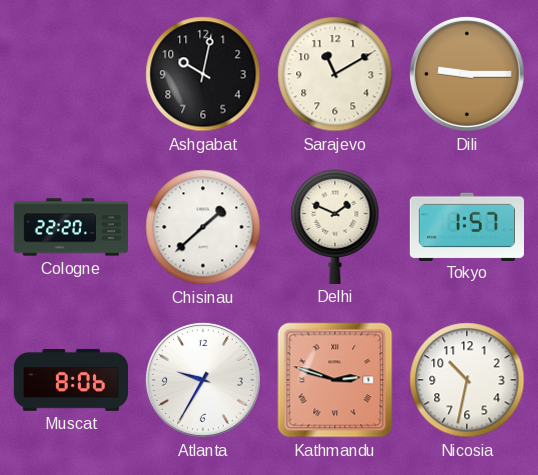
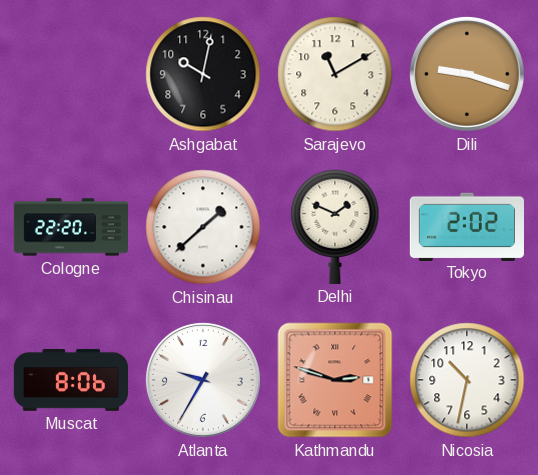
Dili: 9:15 -> 9:18 (467, 74)
Tokyo: 1:57 -> 2:02 (467, 226)
